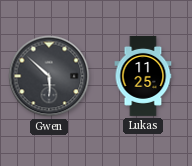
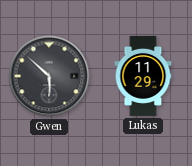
Lukas: 11:25 -> 11:29 (143, 76)
